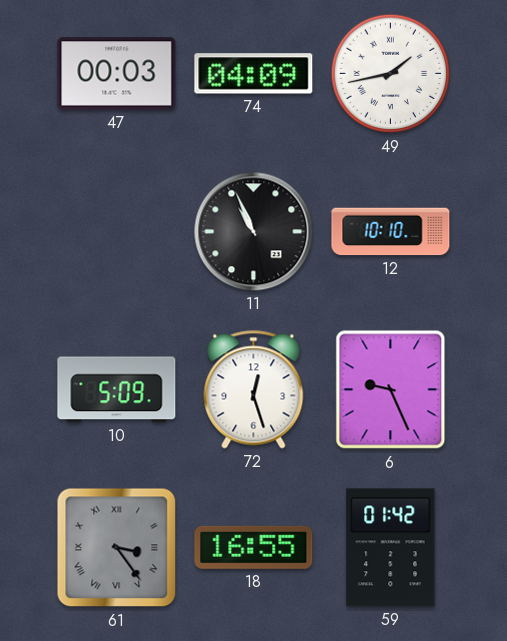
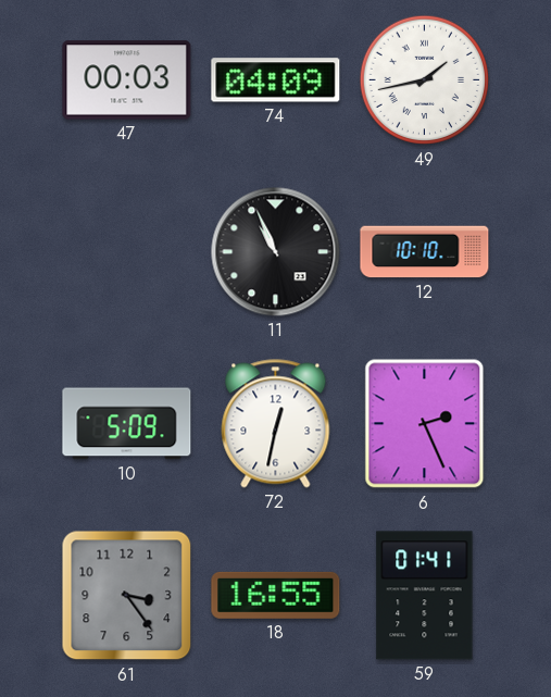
72: 12:27 -> 12:32 (276, 424)
6: 9:26 -> 2:26 (425, 424)
61 numerals: Roman -> Arabic (127, 596)
59: 01:42 -> 01:41 (425, 596)
